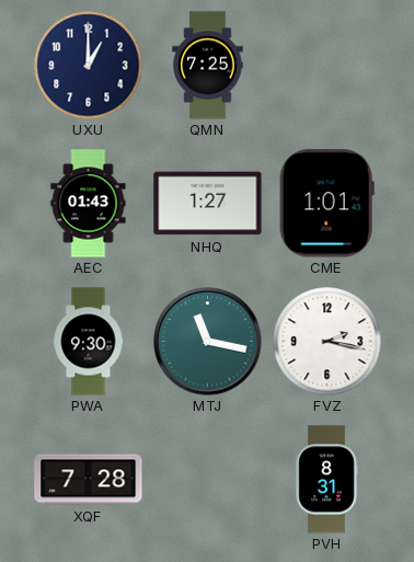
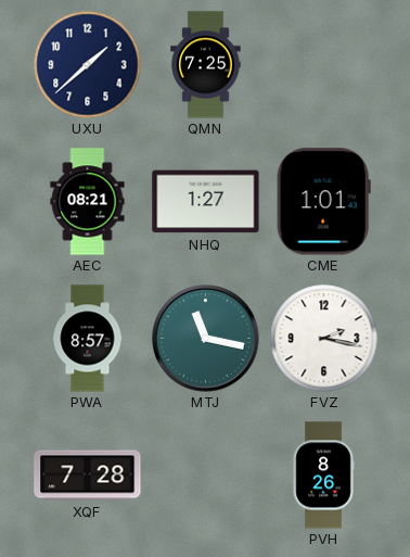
UXU: 1:00 -> 1:38 (88, 65)
AEC: 01:43 -> 08:21 (88, 202)
PWA: 9:30 -> 8:57 (88, 339)
PVH: 8:31 -> 8:26 (323, 476)
